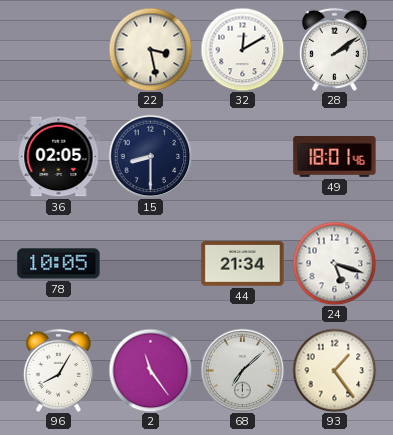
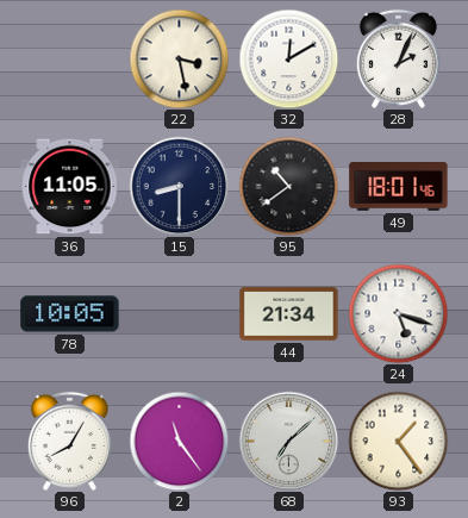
28: 2:09 -> 2:04 (398, 58)
36: 02:05 -> 11:05 (70, 187)
95: none -> 10:39 (288, 186)
